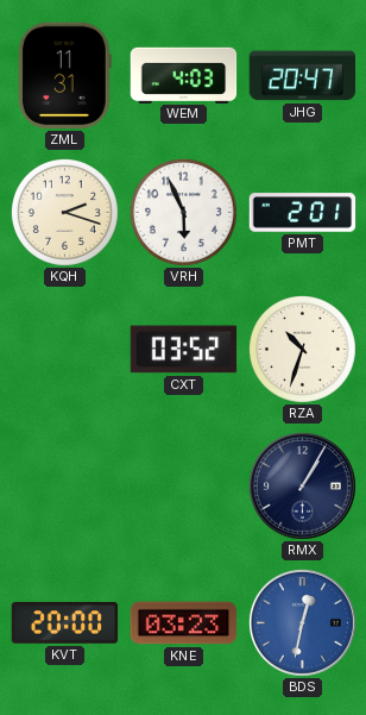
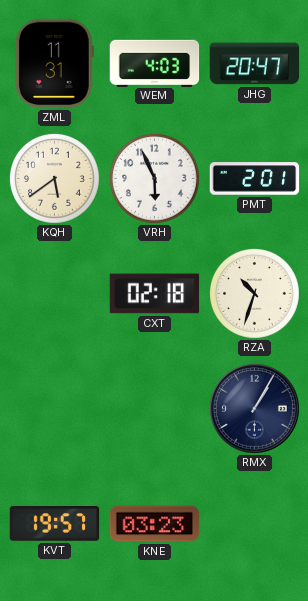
KQH: 2:18 -> 5:39 (54, 178)
CXT: 03:52 -> 02:18 (155, 294)
KVT: 20:00 -> 19:57 (55, 524)
BDS: 12:32 -> none (302, 622)
